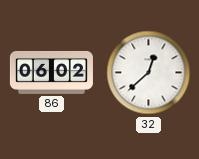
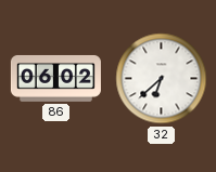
32: 12:38 -> 6:38 (162, 79)
